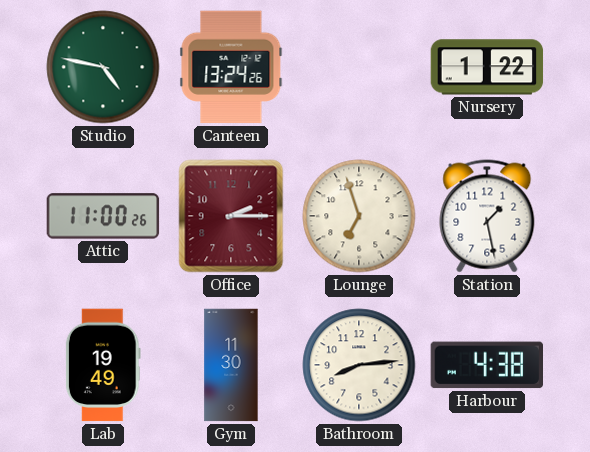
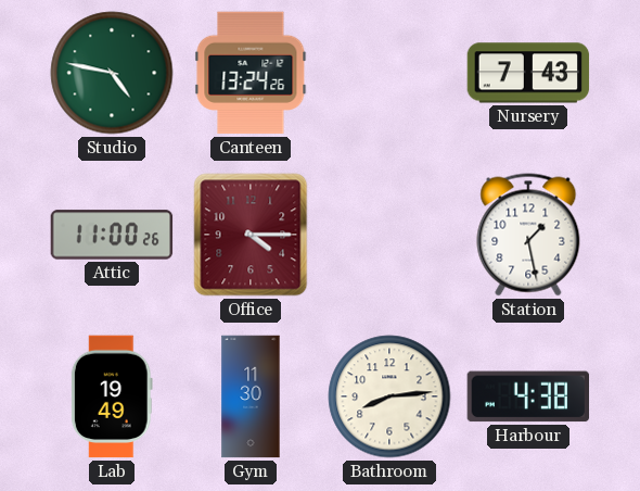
Nursery: 1:22 -> 7:43 (528, 73)
Office: 2:15 -> 4:15 (251, 235)
Lounge: 6:57 -> none (359, 216)
